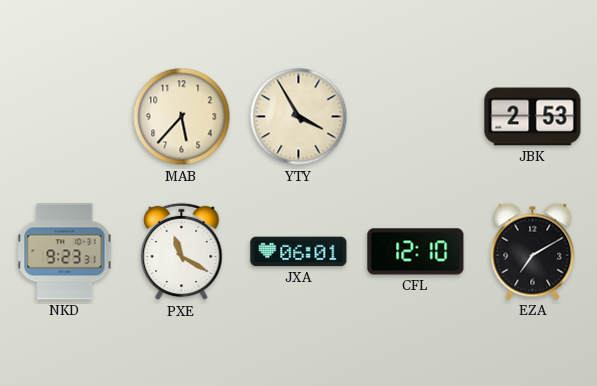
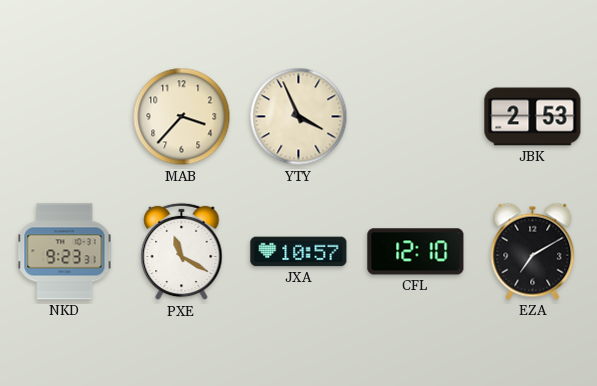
MAB: 5:37 -> 3:37 (182, 117)
YTY: 3:55 -> 3:56 (299, 117)
JXA: 06:01 -> 10:57 (299, 252)
